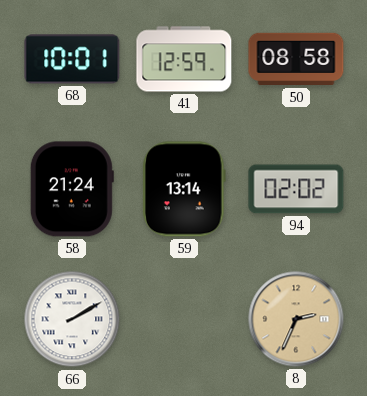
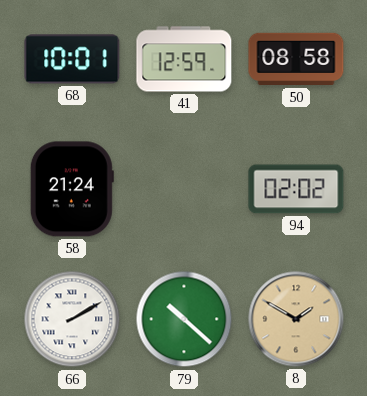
59: 13:14 -> none (185, 189)
79: none -> 10:22 (184, 319)
8: 2:34 -> 1:50 (296, 319)
